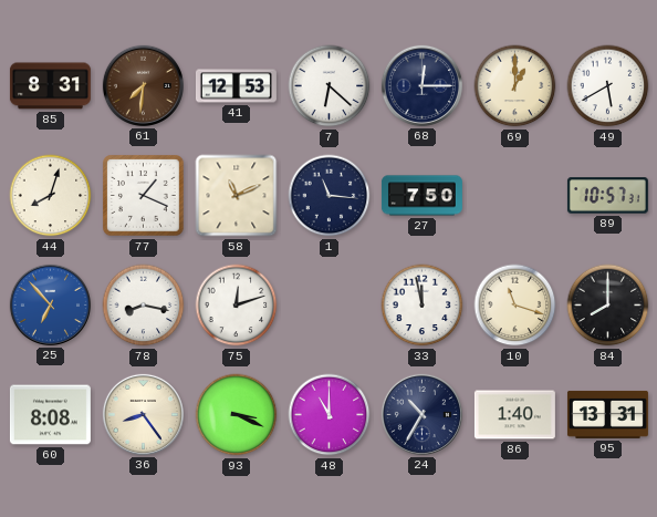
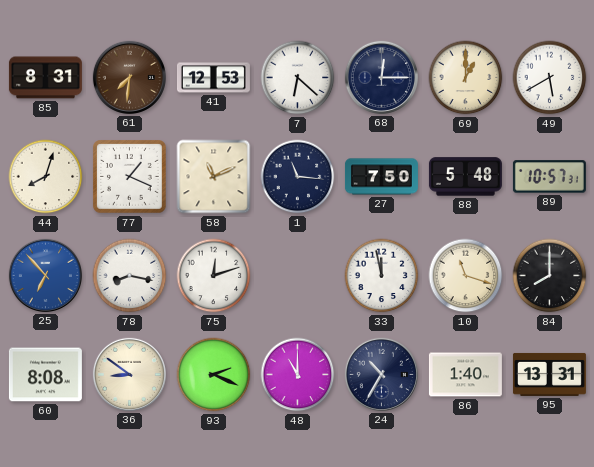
88: none -> 5:48 (465, 177)
36: 8:24 -> 8:51 (129, 374)
93: 3:19 -> 2:19 (214, 375)
